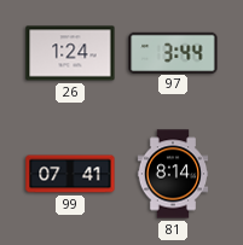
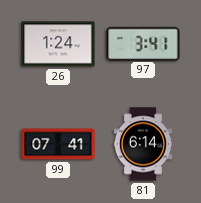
97: 3:44 -> 3:41 (143, 43)
81: 8:14 -> 6:14 (143, 144)
